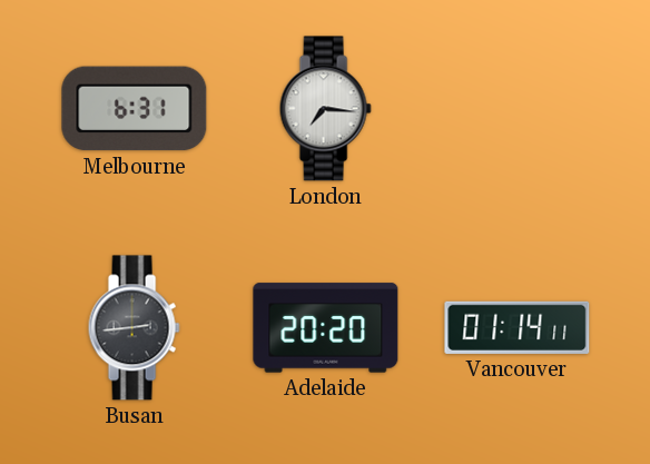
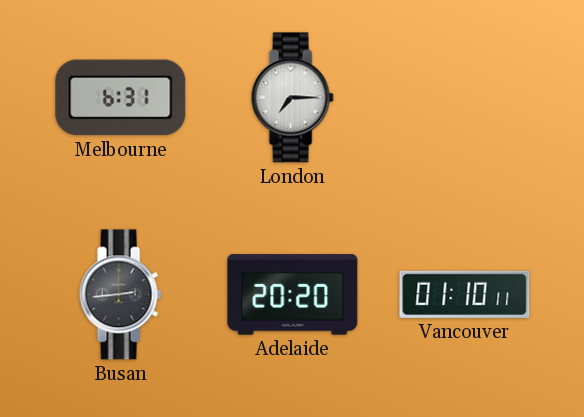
London: 7:16 -> 7:15 (292, 98)
Vancouver: 01:14 -> 01:10 (465, 294)
